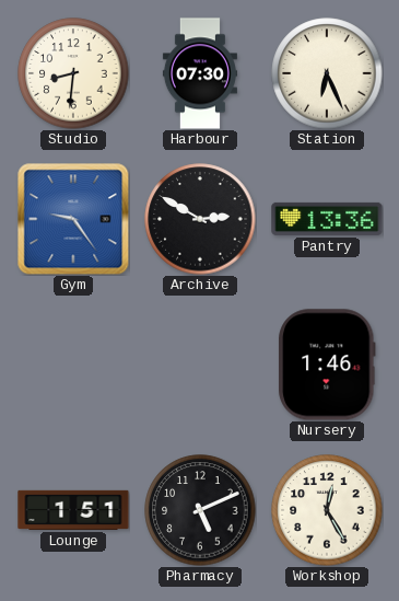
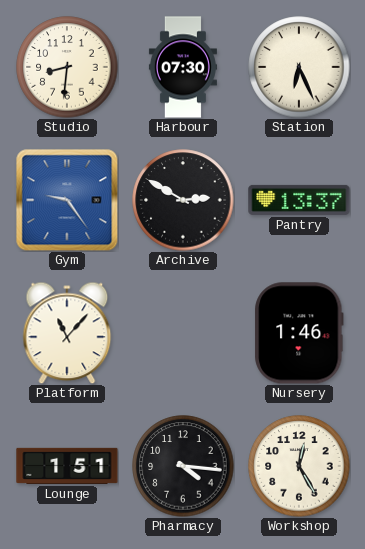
Pantry: 13:36 -> 13:37 (299, 200)
Platform: none -> 11:07 (67, 333)
Pharmacy: 5:11 -> 4:16 (183, 466)
